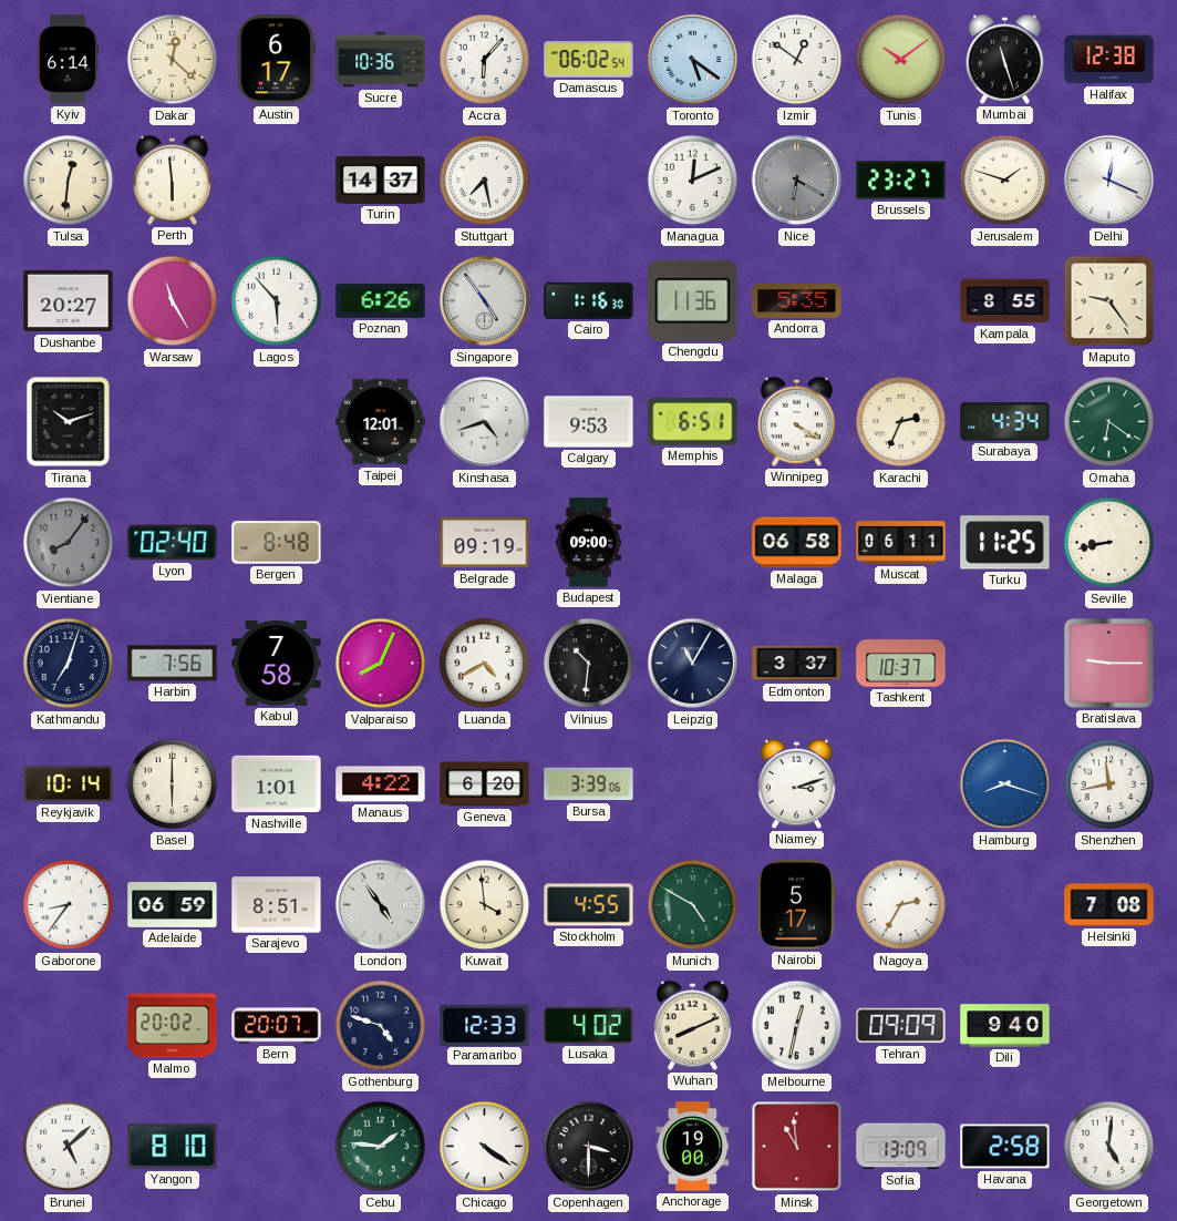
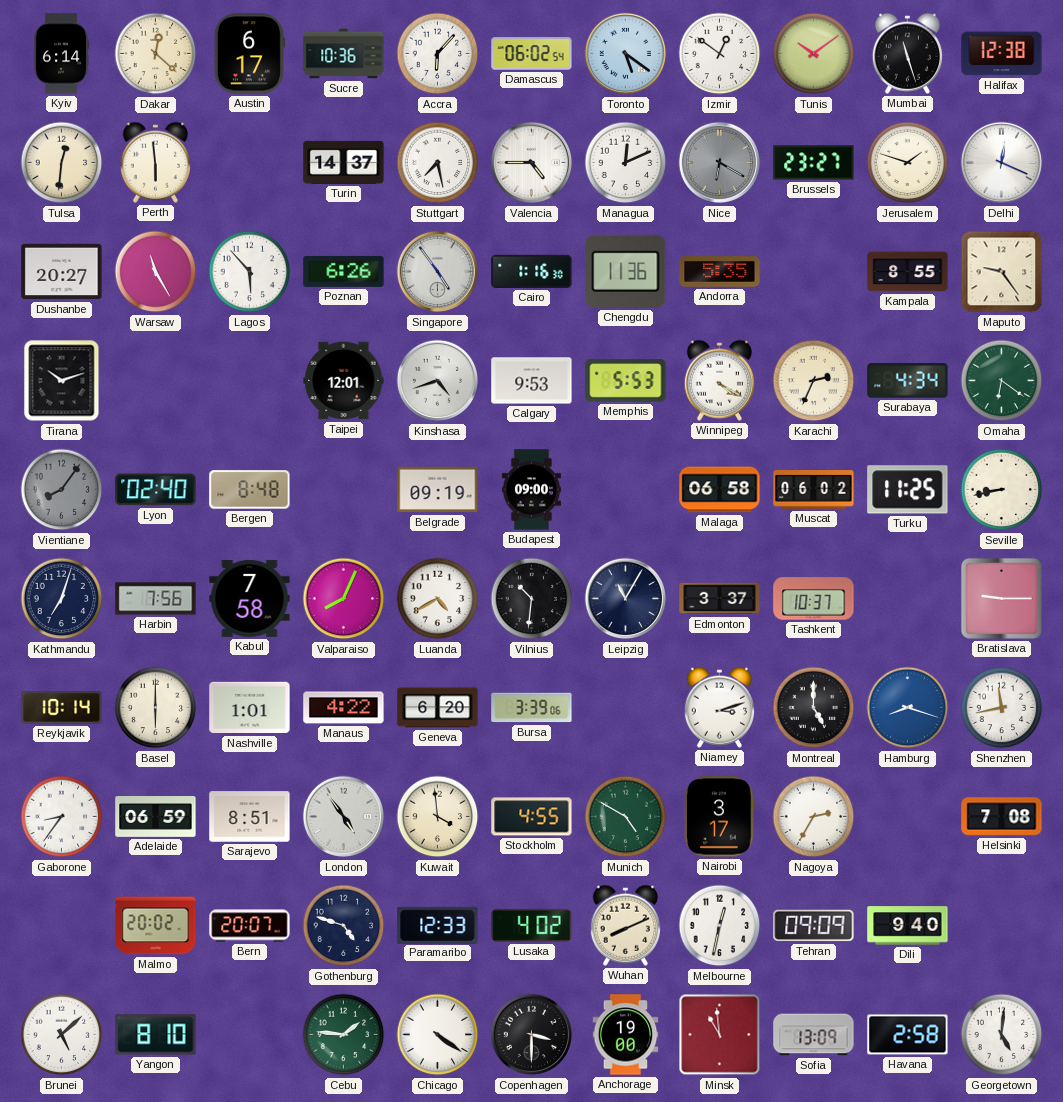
Valencia: none -> 4:45 (532, 163)
Memphis: 6:51 -> 5:53 (626, 381)
Muscat: 06:11 -> 06:02 (814, 490)
Montreal: none -> 5:00 (814, 708)
Nairobi: 5:17 -> 3:17 (720, 817)
